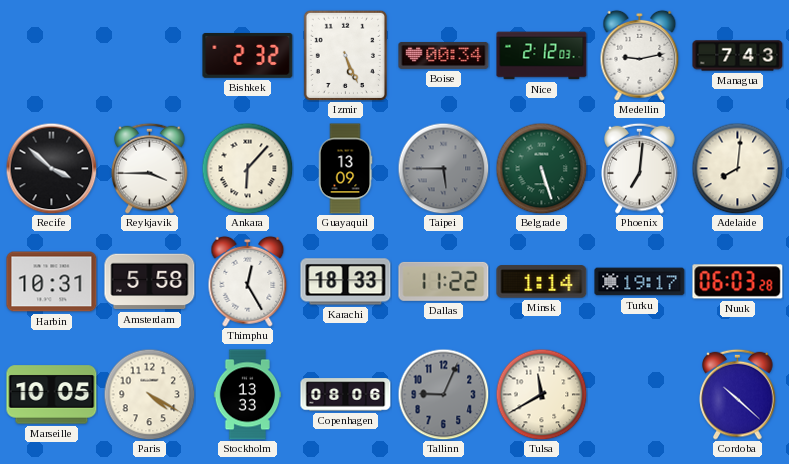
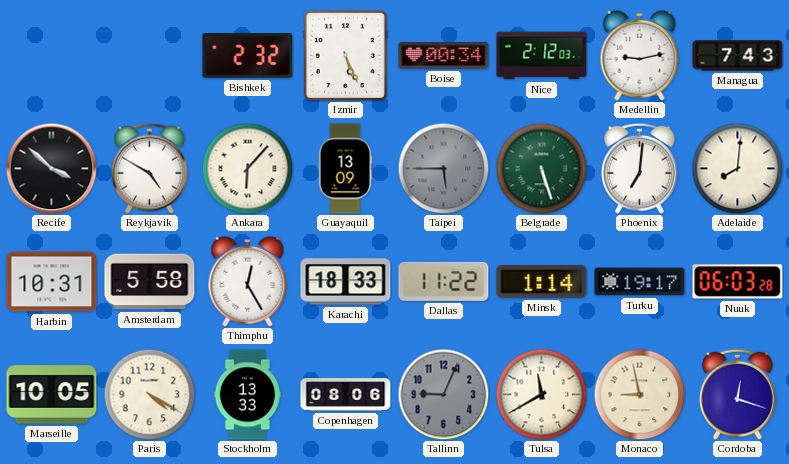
Reykjavik: 3:45 -> 4:50 (150, 168)
Monaco: none -> 8:58 (639, 394)
Cordoba: 10:22 -> 12:18 (738, 394)
